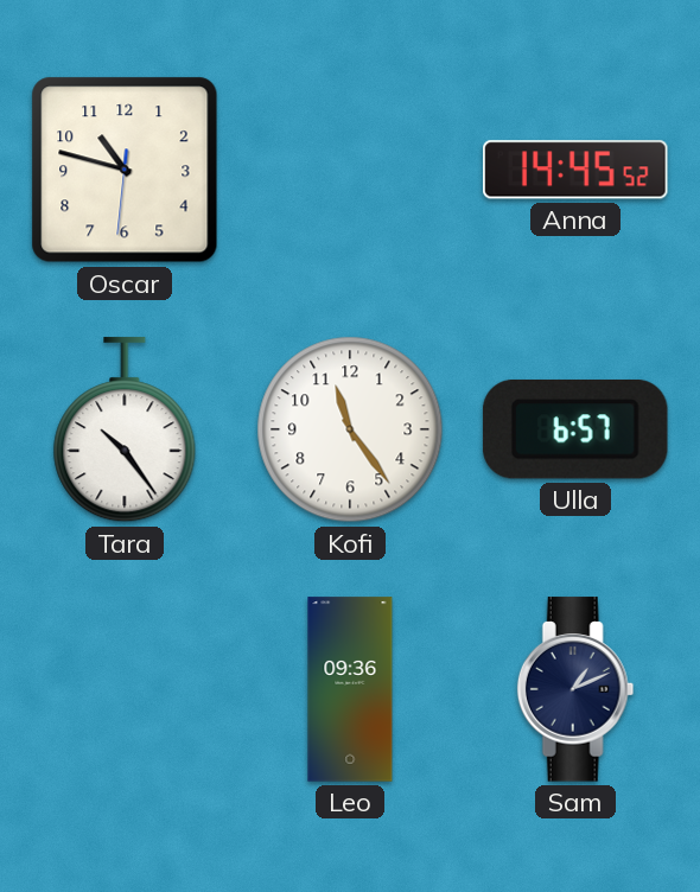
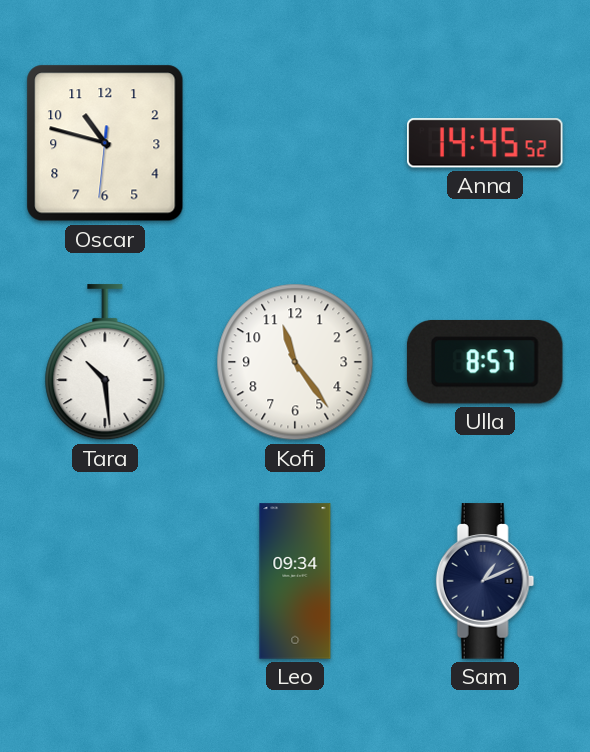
Tara: 10:24 -> 10:29 (105, 363)
Ulla: 6:57 -> 8:57 (485, 362)
Leo: 09:36 -> 09:34 (295, 581)
